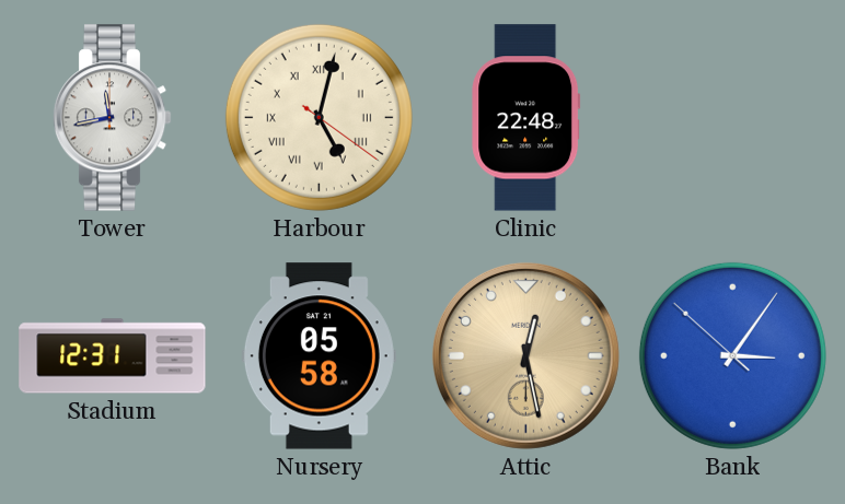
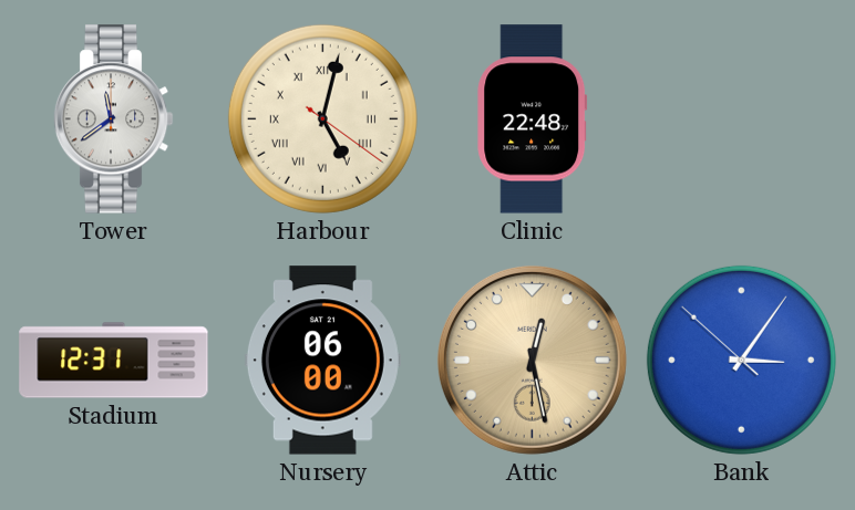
Tower: 11:43 -> 11:39 (113, 119)
Nursery: 05:58 -> 06:00 (322, 361)
